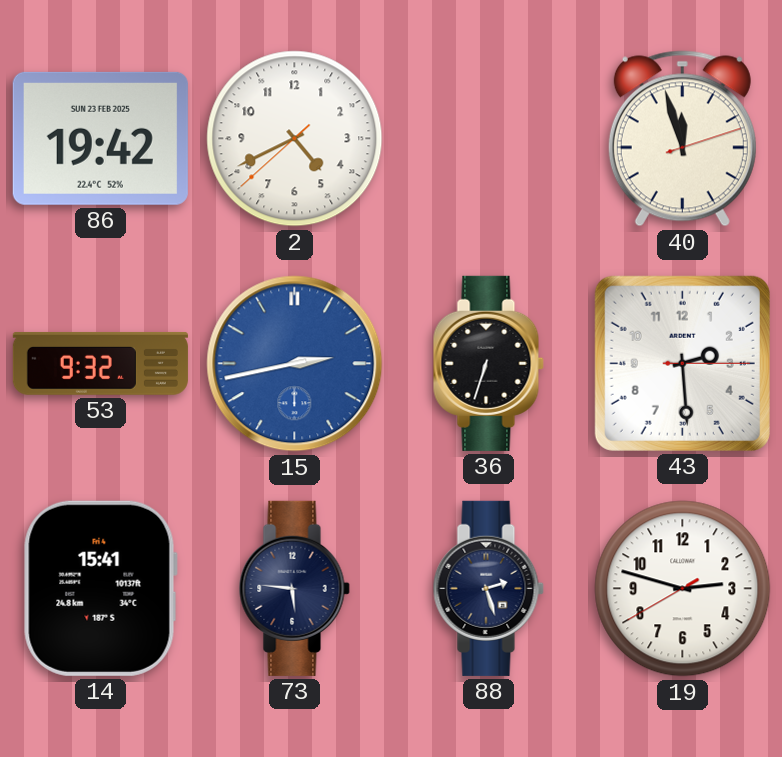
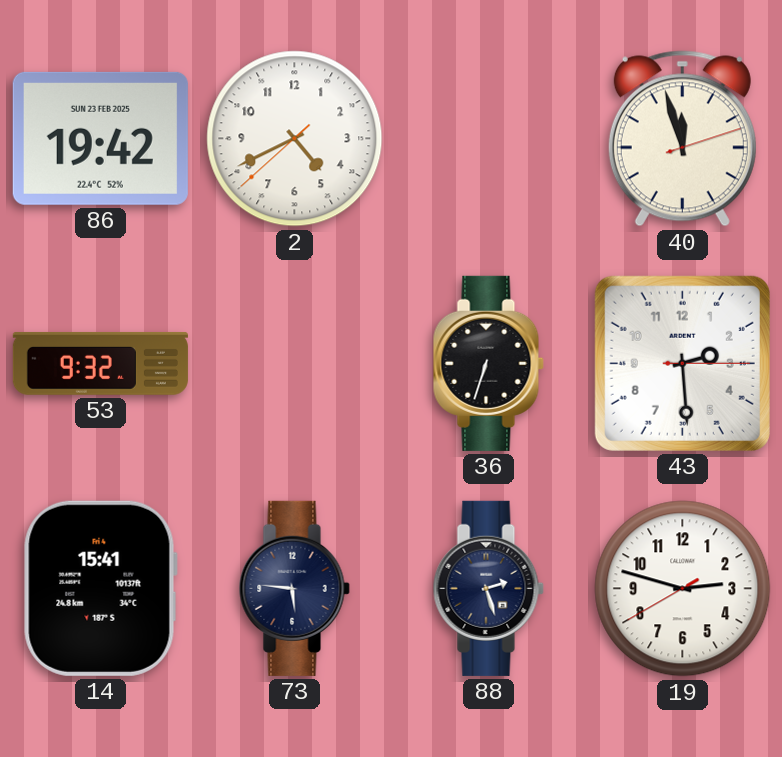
15: 2:43 -> none (295, 364)
